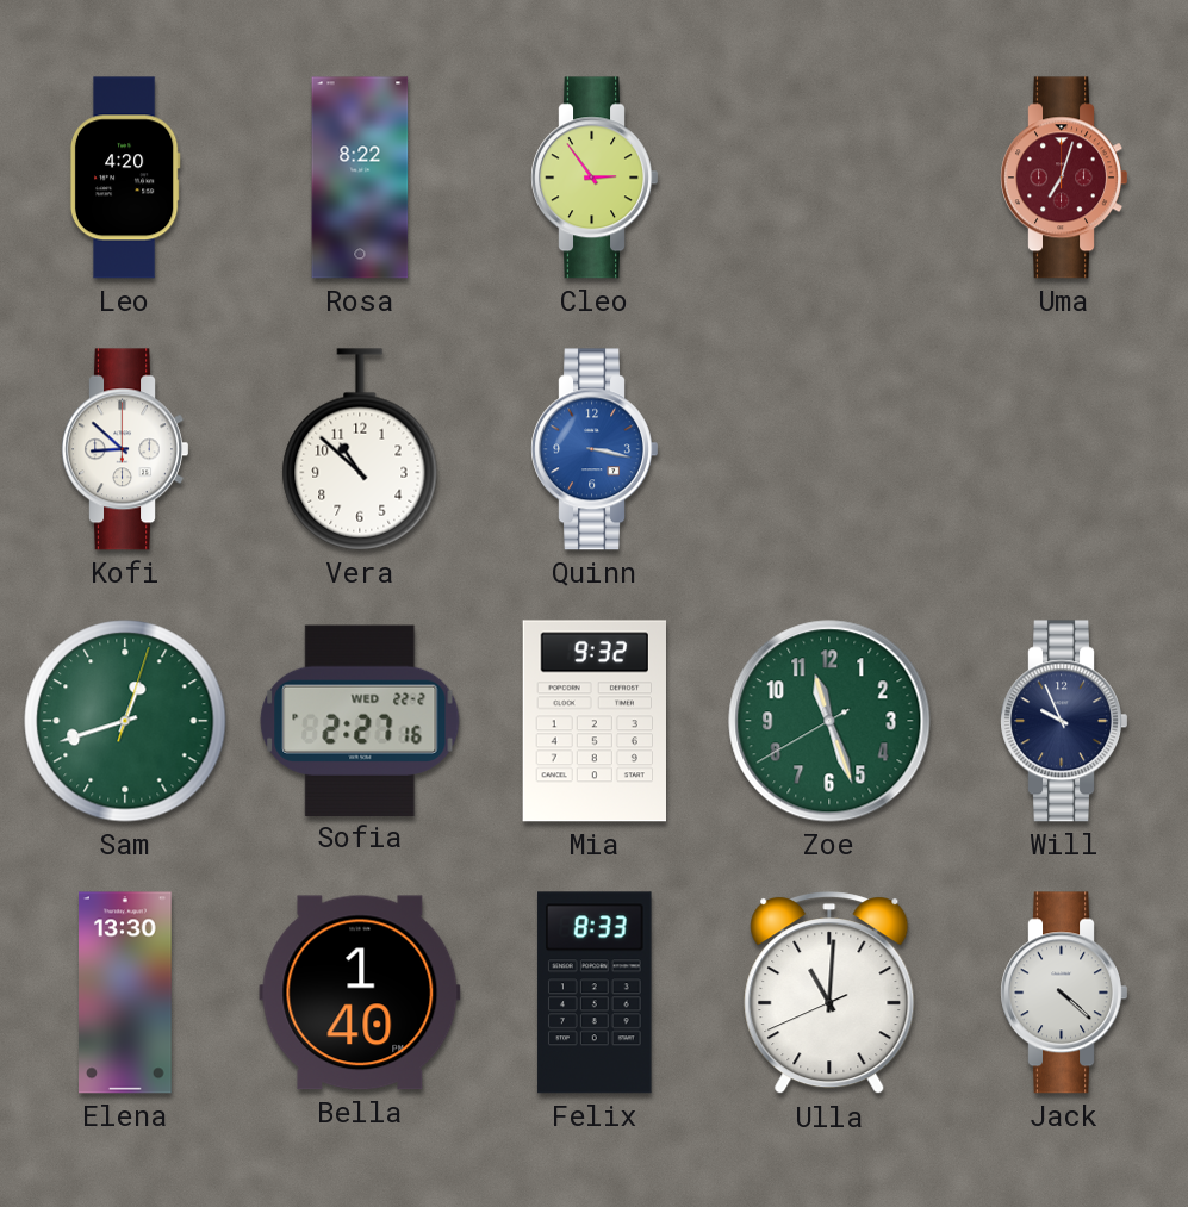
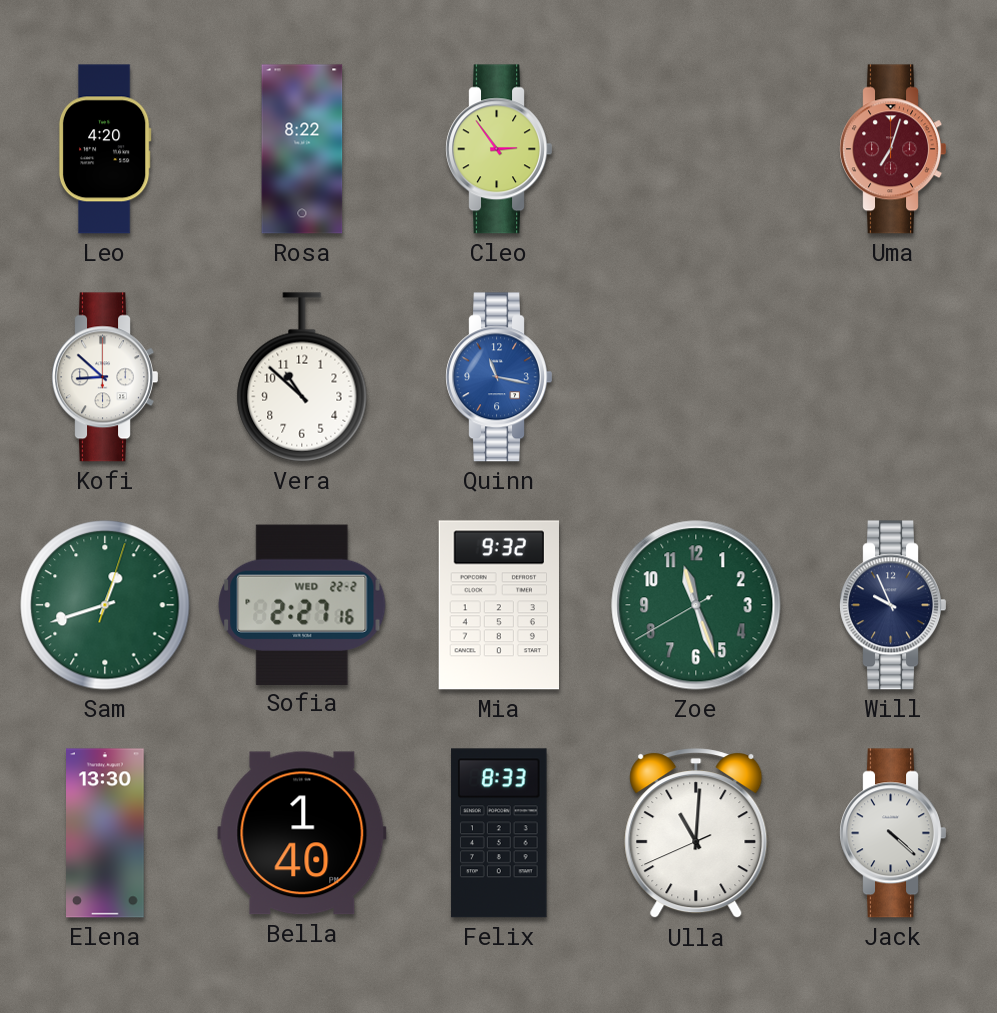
Quinn: 3:17 -> 11:17 (498, 377)
